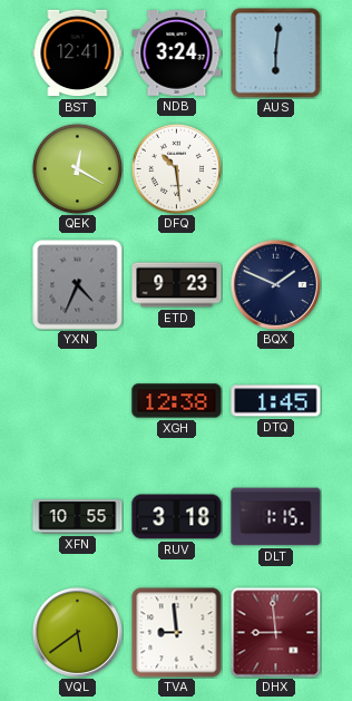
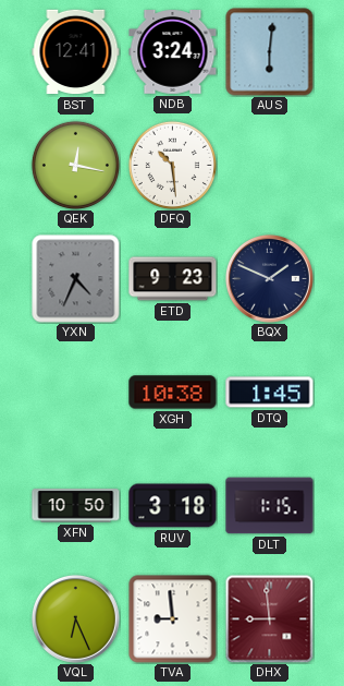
QEK: 12:20 -> 12:17 (75, 165)
XGH: 12:38 -> 10:38 (173, 393)
XFN: 10:55 -> 10:50 (76, 506)
VQL: 5:39 -> 6:26 (75, 618)
